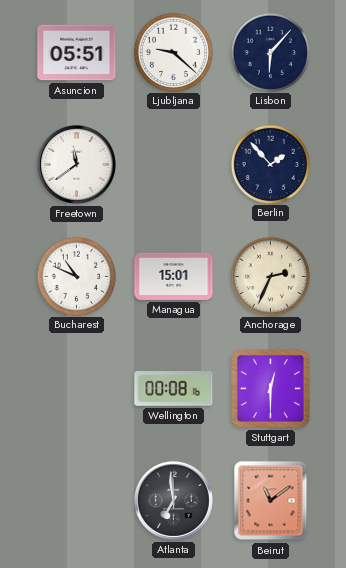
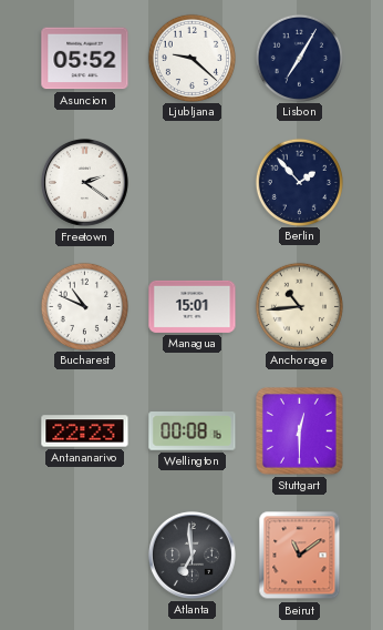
Asuncion: 05:51 -> 05:52 (85, 59)
Lisbon: 6:07 -> 7:05 (299, 58)
Freetown: 11:39 -> 2:21 (84, 182)
Anchorage: 2:34 -> 10:44 (299, 306)
Antananarivo: none -> 22:23 (85, 431)
